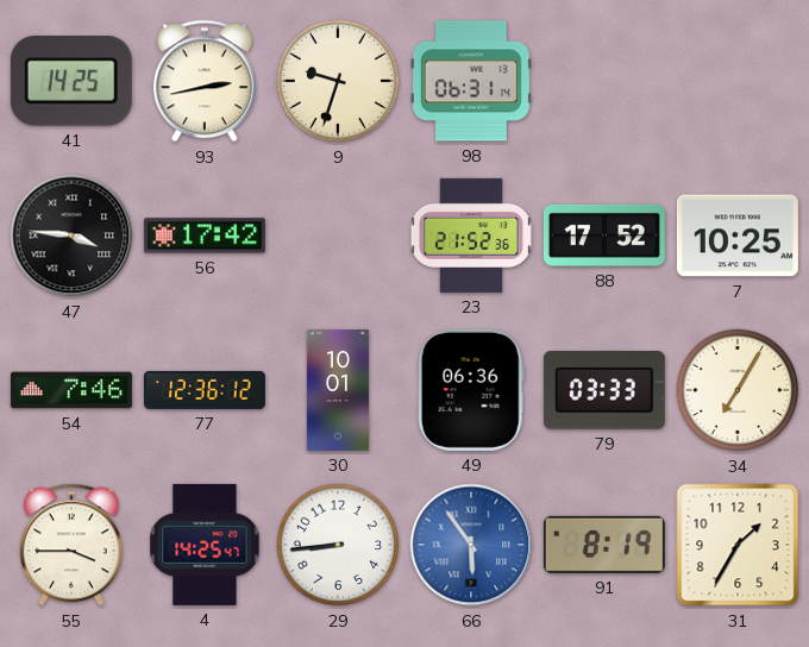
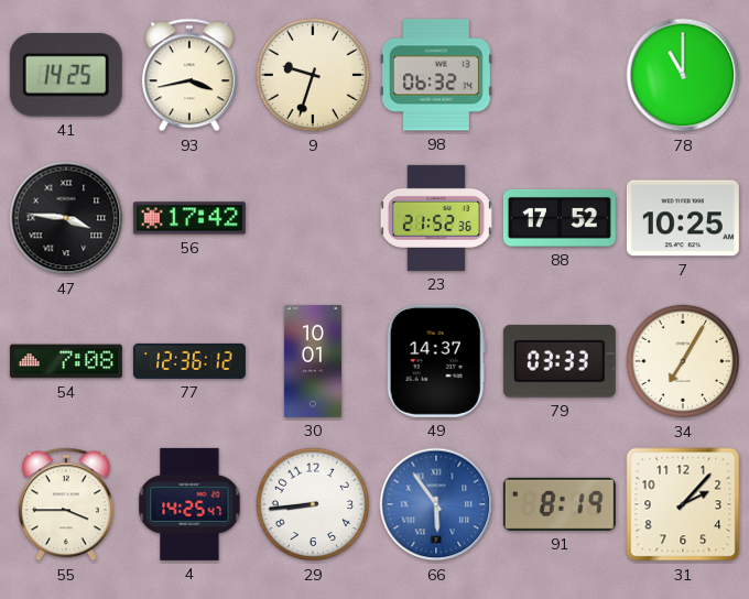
93: 2:43 -> 3:43 (189, 75)
98: 06:31 -> 06:32 (436, 75)
78: none -> 11:00 (683, 75)
54: 7:46 -> 7:08 (66, 361)
49: 06:36 -> 14:37 (436, 361)
31: 1:35 -> 2:07 (683, 504)
